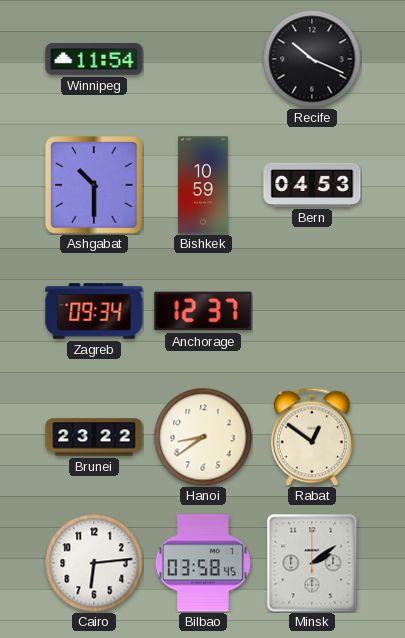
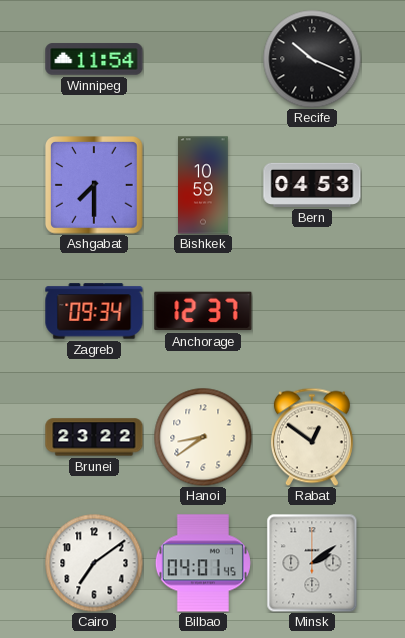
Ashgabat: 10:30 -> 7:30 (95, 186)
Cairo: 6:14 -> 7:09 (94, 563)
Bilbao: 03:58 -> 04:01 (203, 563)
